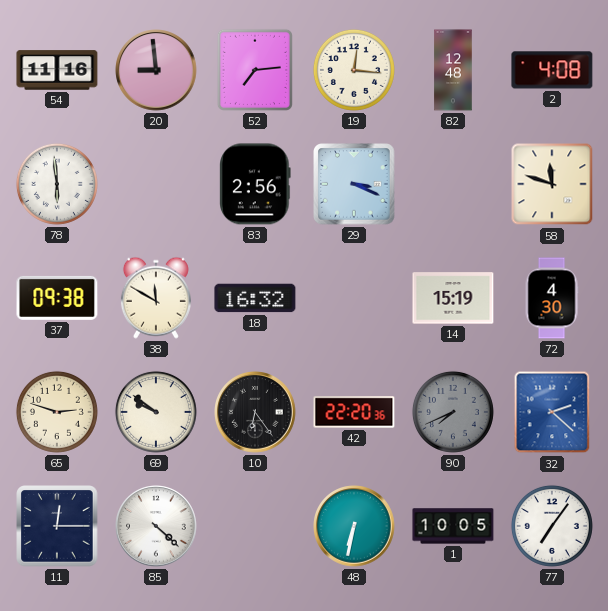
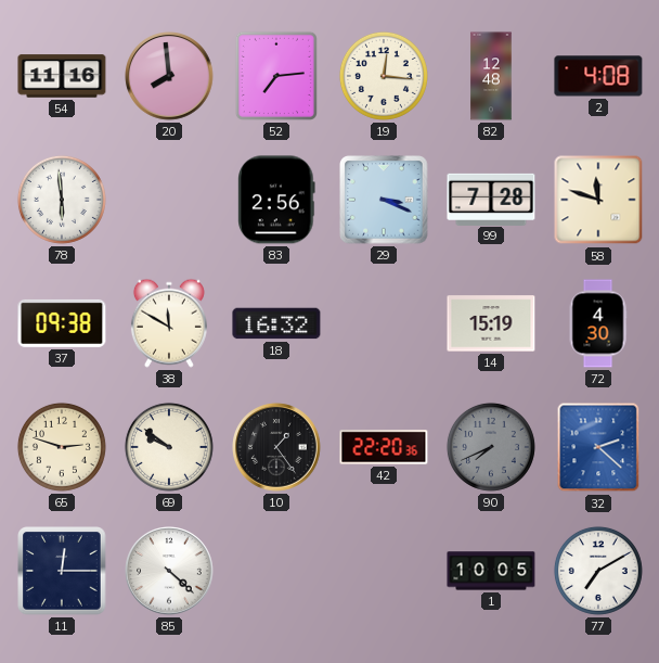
20: 8:59 -> 7:59 (169, 76)
99: none -> 7:28 (491, 199)
10: 6:24 -> 1:24 (276, 447)
48: 6:32 -> none (354, 526)
77: 7:06 -> 7:10 (598, 571)
